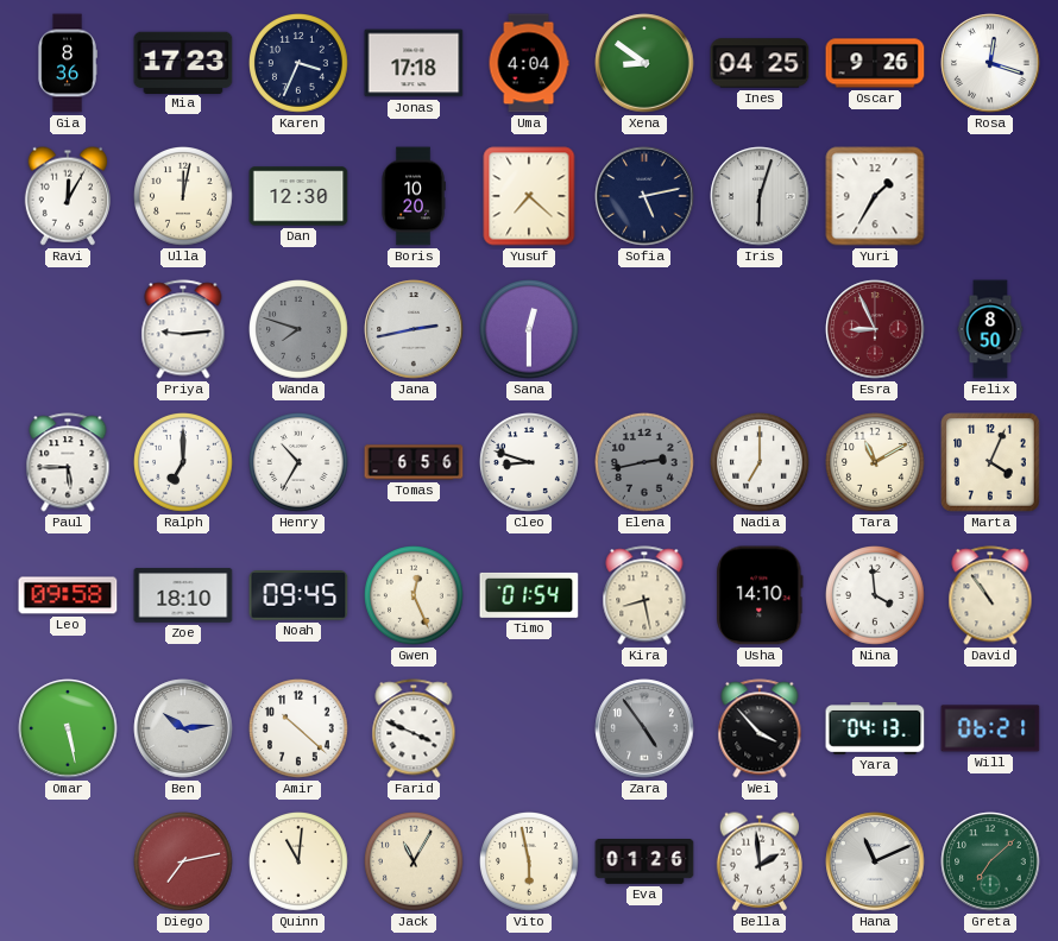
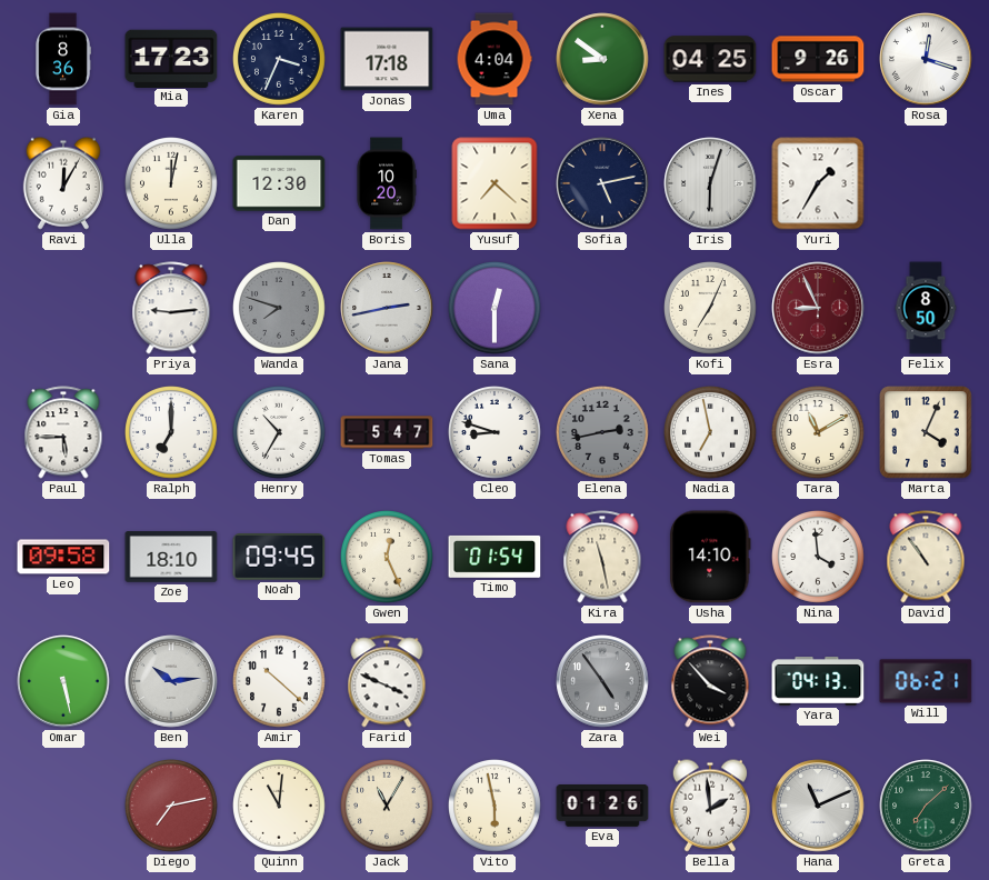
Kofi: none -> 7:04 (711, 309)
Tomas: 6:56 -> 5:47 (387, 432)
Nadia: 7:00 -> 6:58 (711, 433)
Kira: 8:28 -> 11:28 (602, 557)
